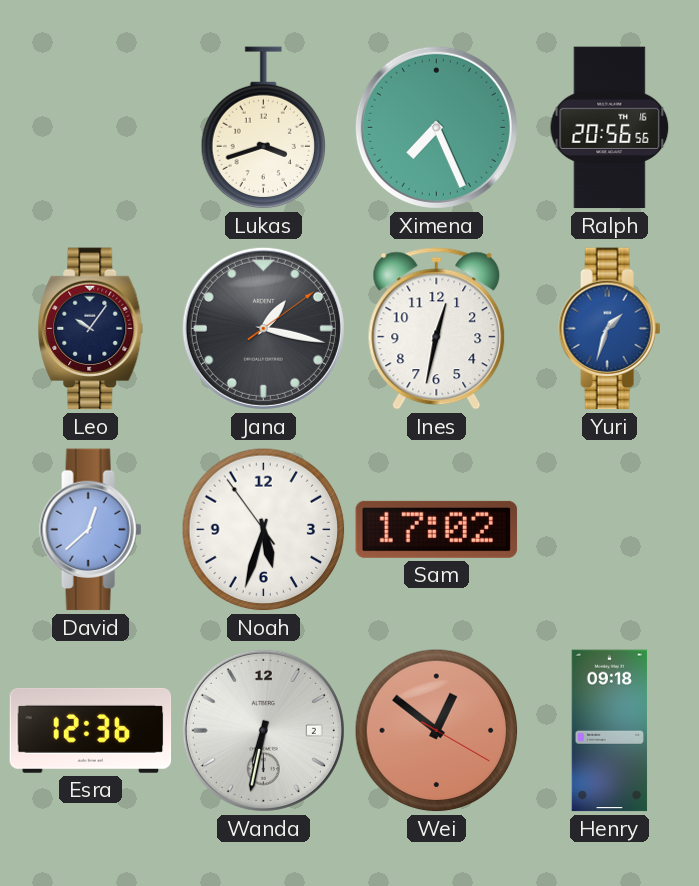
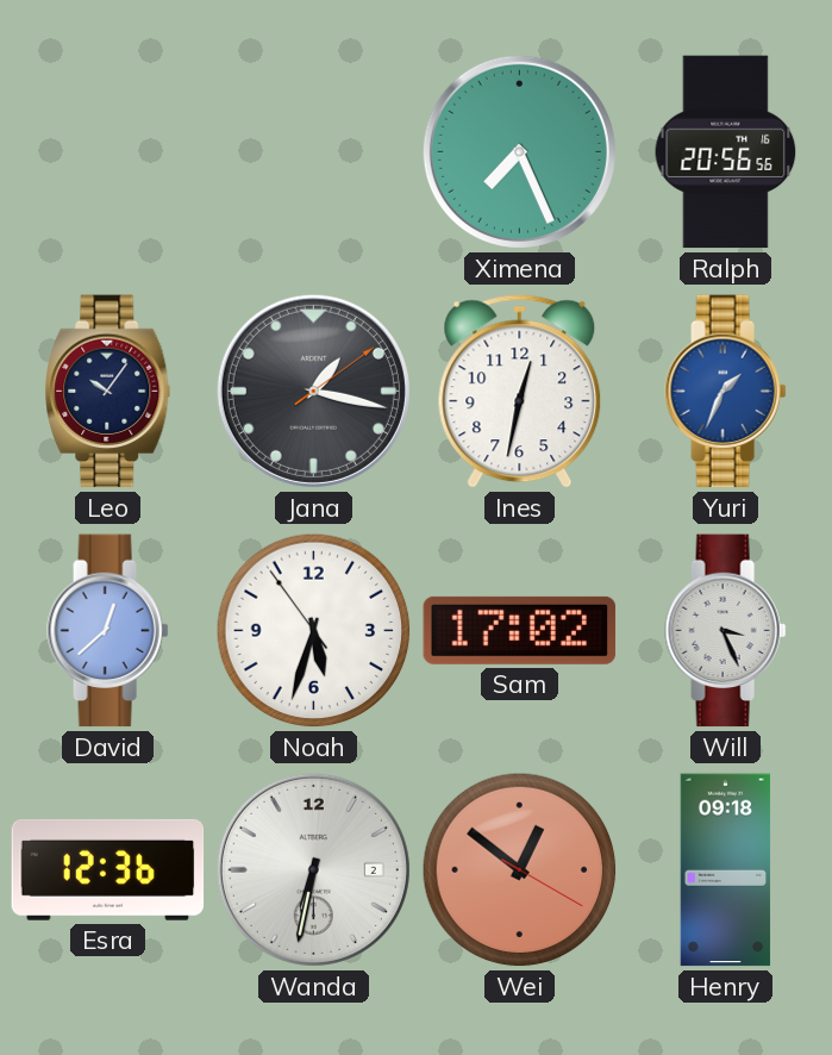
Lukas: 3:42 -> none (263, 128)
Yuri: 1:33 -> 1:34 (726, 392)
Will: none -> 3:26 (726, 631)
